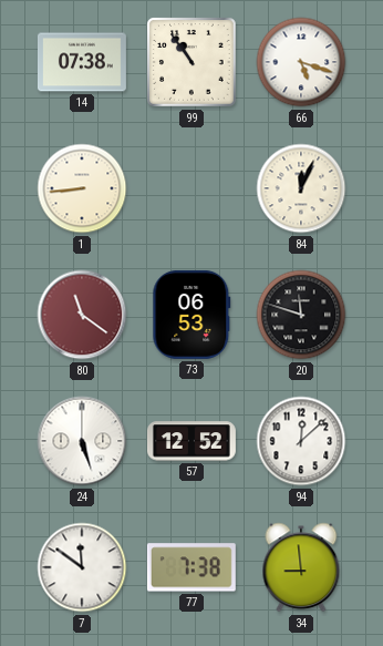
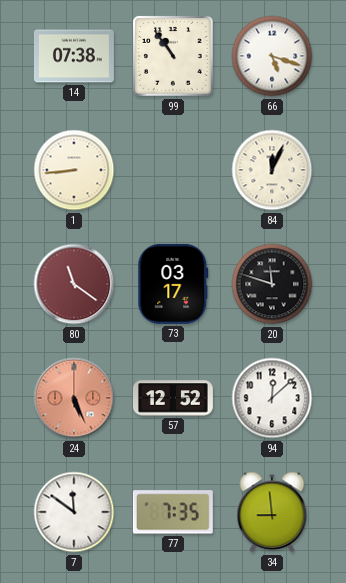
73: 06:53 -> 03:17 (173, 284)
24: 5:27 -> 5:26 (74, 398)
24 dial: white -> salmon (74, 398)
77: 7:38 -> 7:35 (173, 512)
